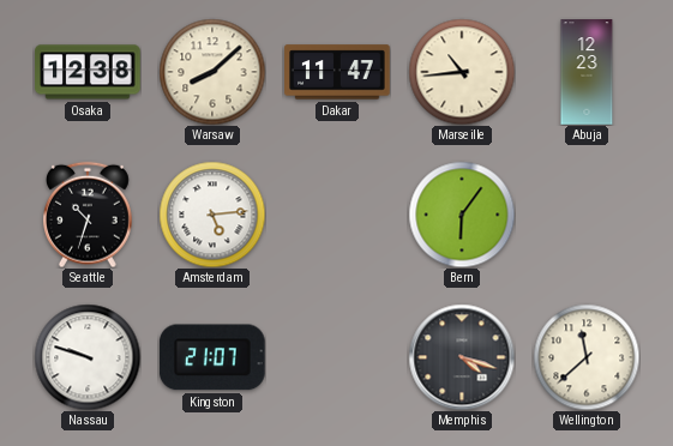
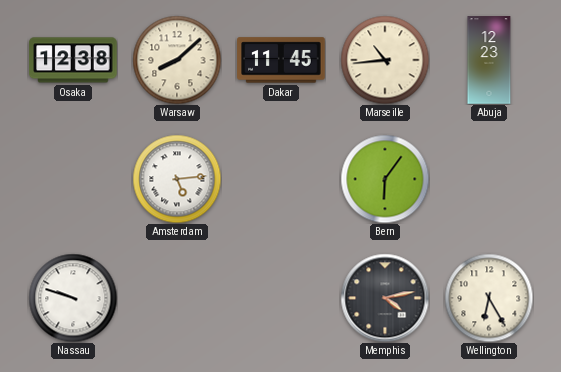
Dakar: 11:47 -> 11:45 (281, 60)
Seattle: 10:33 -> none (89, 215)
Kingston: 21:07 -> none (212, 357)
Memphis: 4:18 -> 4:13 (385, 298)
Wellington: 11:38 -> 6:25 (489, 298)
